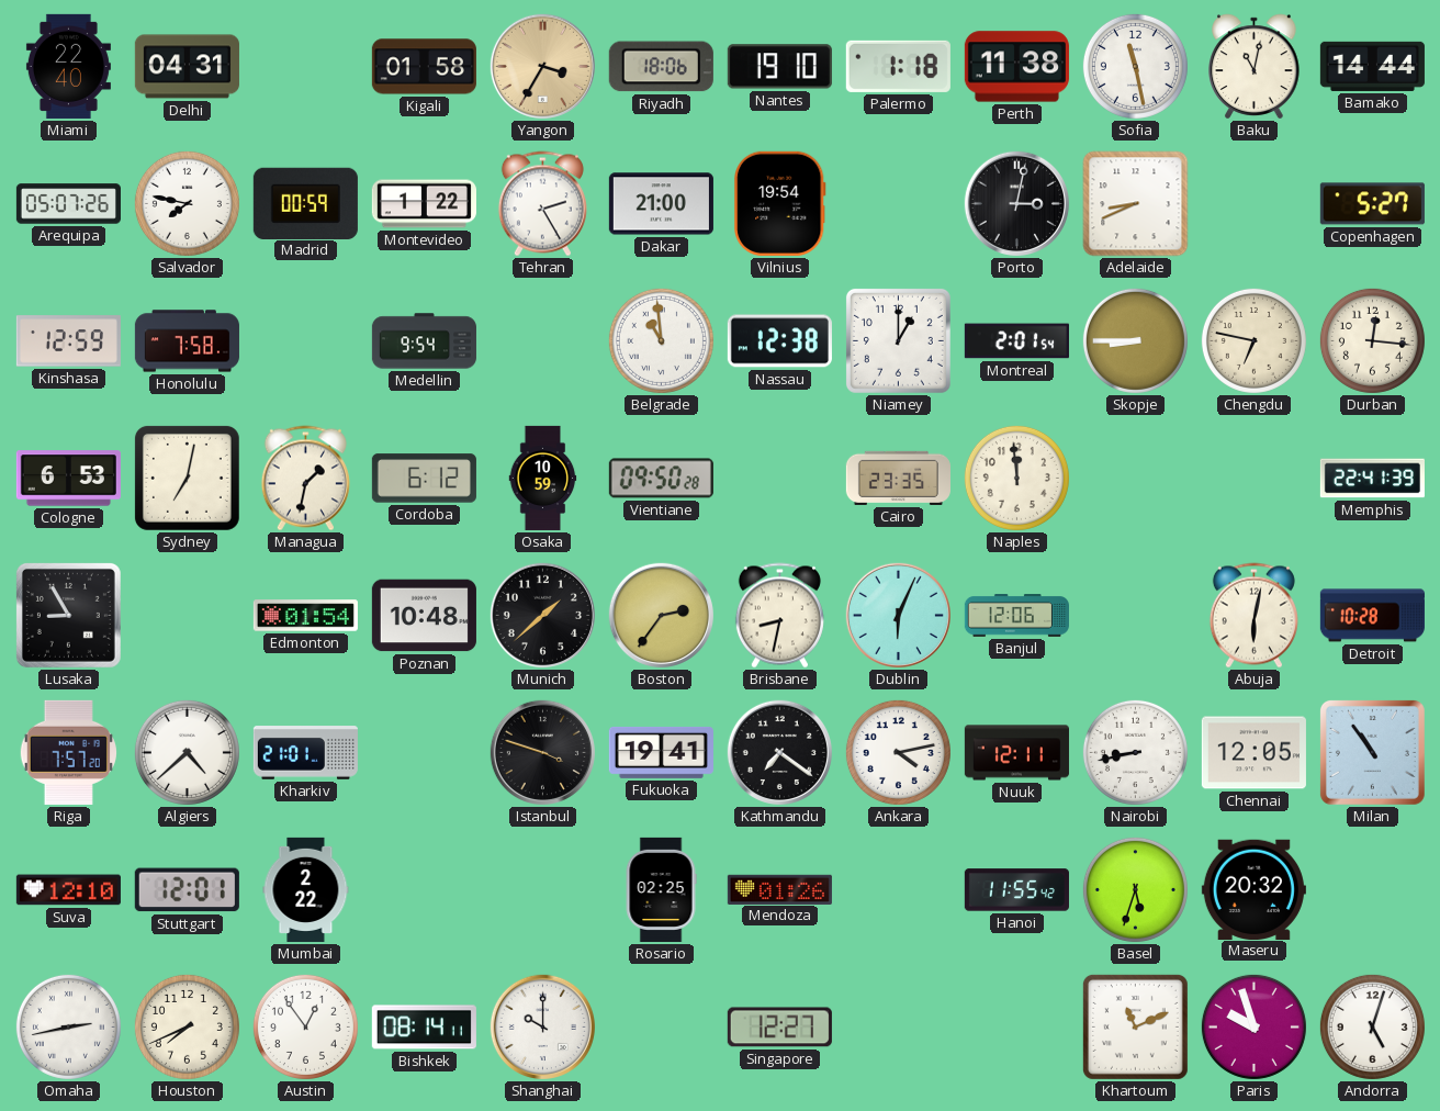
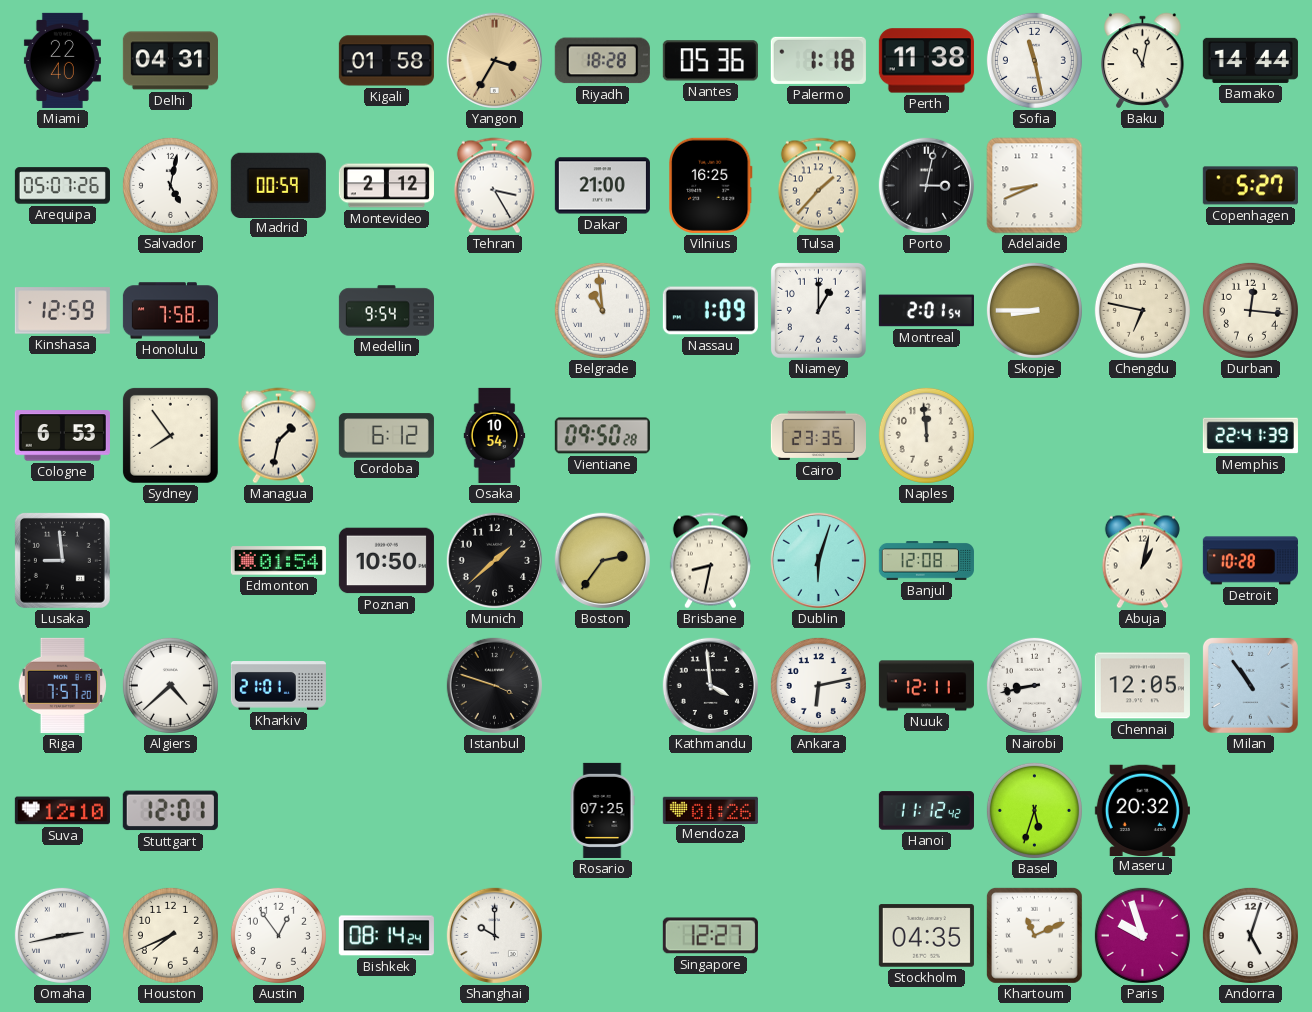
Riyadh: 18:06 -> 18:28 (602, 61)
Nantes: 19:10 -> 05:36 (710, 61)
Salvador: 7:47 -> 5:02 (170, 185)
Montevideo: 1:22 -> 2:12 (386, 186)
Tehran: 2:25 -> 3:25 (494, 186)
Vilnius: 19:54 -> 16:25 (711, 185)
Tulsa: none -> 1:37 (818, 186)
Nassau: 12:38 -> 1:09 (710, 311)
Sydney: 7:02 -> 7:54 (170, 435)
Osaka: 10:59 -> 10:54 (495, 435)
Lusaka: 8:55 -> 8:59 (62, 560)
Poznan: 10:48 -> 10:50 (386, 561)
Dublin: 6:04 -> 6:03 (818, 560)
Banjul: 12:06 -> 12:08 (926, 561)
Abuja: 6:02 -> 1:02 (1142, 561)
Fukuoka: 19:41 -> none (661, 752)
Kathmandu: 7:21 -> 3:59 (710, 685)
Ankara: 4:13 -> 6:13 (818, 685)
Mumbai: 2:22 -> none (306, 889)
Rosario: 02:25 -> 07:25 (602, 810)
Hanoi: 11:55 -> 11:12 (926, 811)
Bishkek: 08:14:11 -> 08:14:24 (386, 936)
Stockholm: none -> 04:35 (926, 936)
